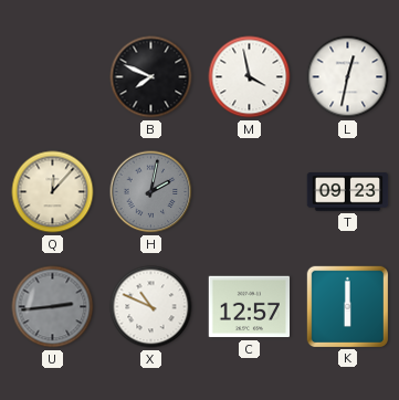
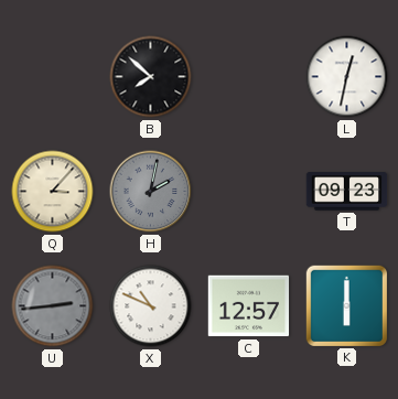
B: 7:49 -> 7:52 (151, 77)
M: 3:58 -> none (250, 77)
Q: 12:07 -> 3:07 (53, 192)
